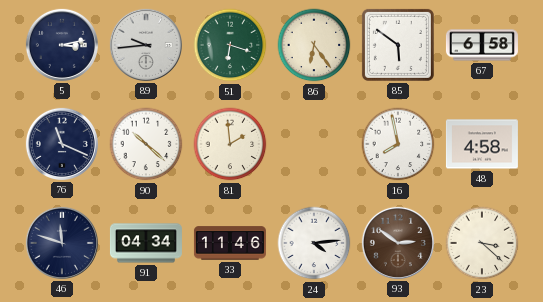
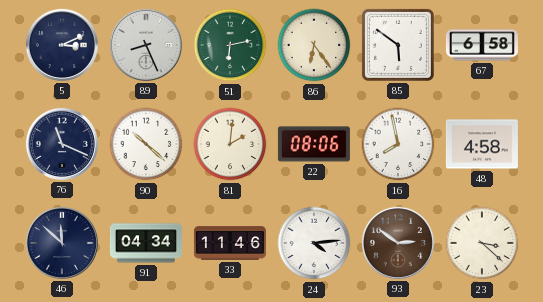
5: 3:13 -> 3:11 (62, 45)
89: 9:44 -> 8:26 (146, 45)
51: 6:18 -> 6:13 (230, 45)
81: 1:59 -> 2:01 (230, 144)
22: none -> 08:06 (314, 144)
46: 11:48 -> 11:52 (62, 243)
